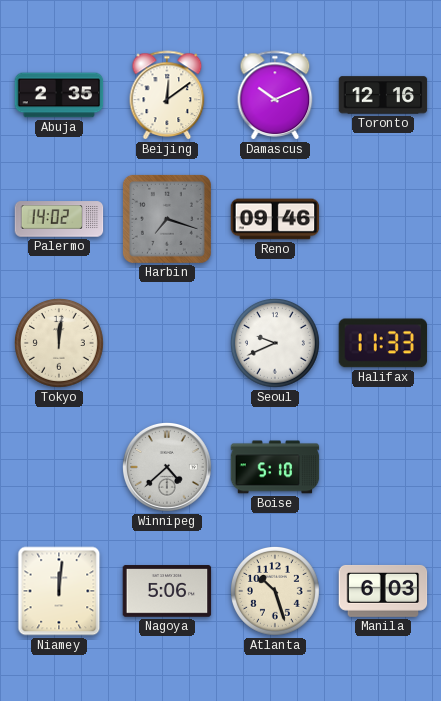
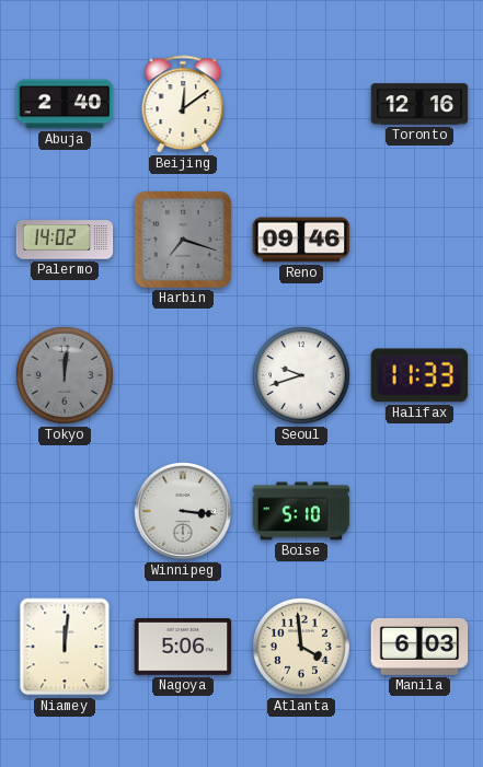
Abuja: 2:35 -> 2:40 (65, 104)
Damascus: 10:11 -> none (275, 95)
Tokyo dial: cream -> grey (66, 376)
Seoul: 9:41 -> 9:42 (302, 376)
Winnipeg: 4:38 -> 3:16 (184, 512)
Atlanta: 10:27 -> 3:59 (302, 648)
